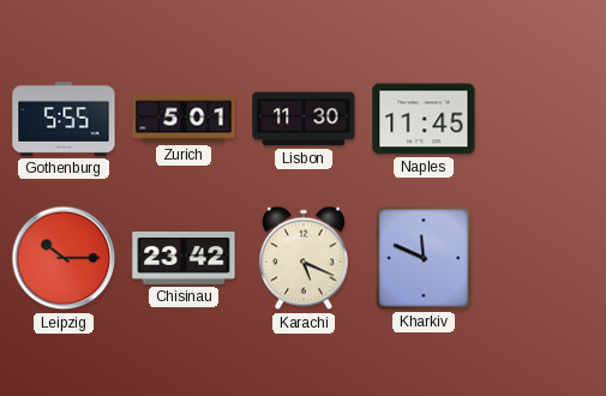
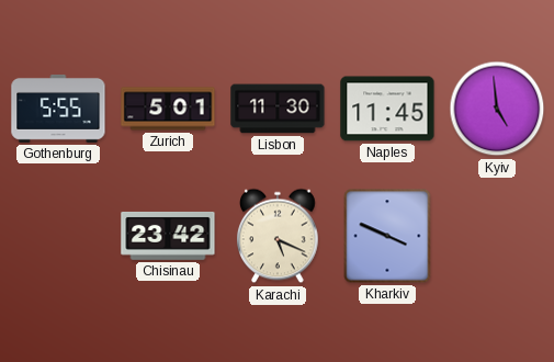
Kyiv: none -> 4:59 (497, 109)
Leipzig: 10:15 -> none (64, 258)
Kharkiv: 11:49 -> 3:49 (387, 236)
